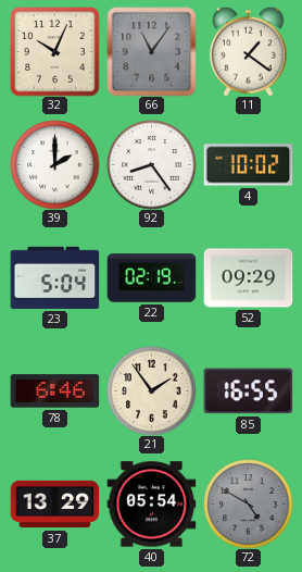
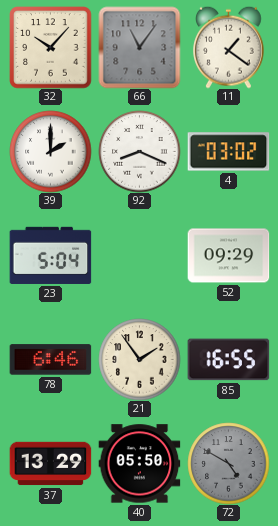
32: 10:04 -> 10:07 (50, 47)
92: 8:24 -> 8:19 (139, 151)
4: 10:02 -> 03:02 (228, 152)
22: 02:19 -> none (151, 278)
40: 05:54 -> 05:50 (139, 464)
